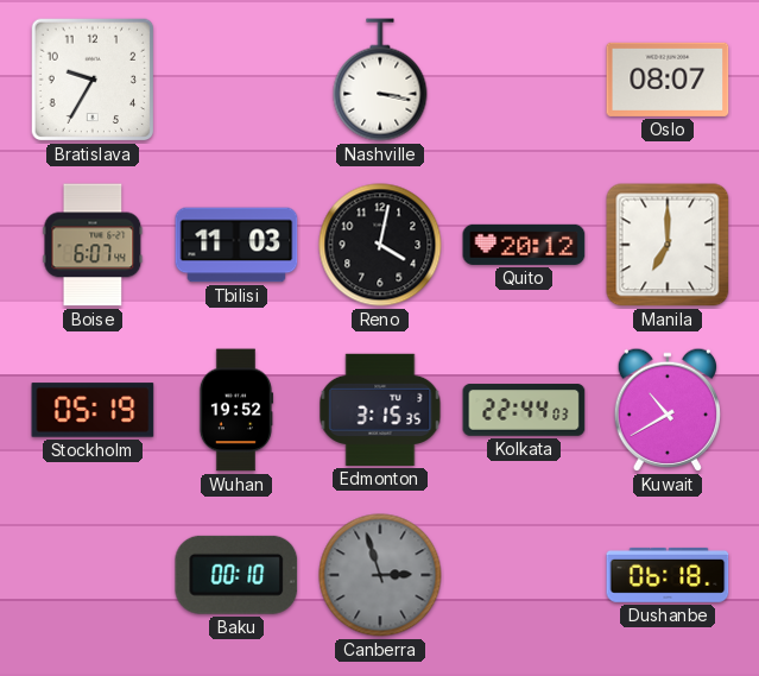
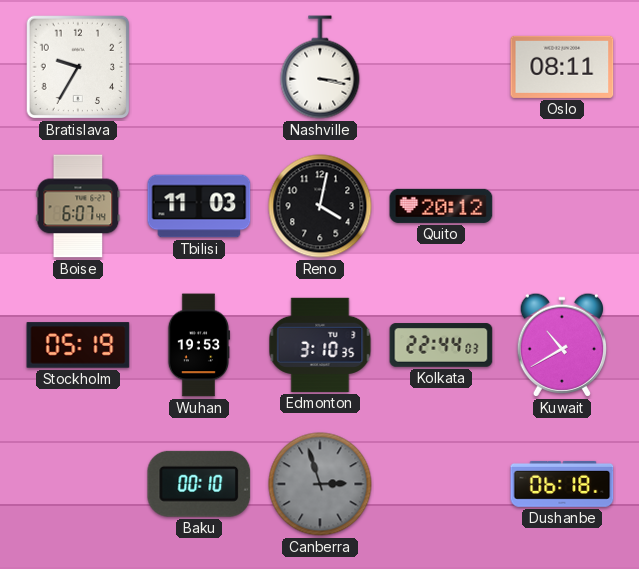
Oslo: 08:07 -> 08:11 (562, 67)
Manila: 7:00 -> none (668, 245)
Wuhan: 19:52 -> 19:53 (199, 345)
Edmonton: 3:15 -> 3:10 (320, 345)
